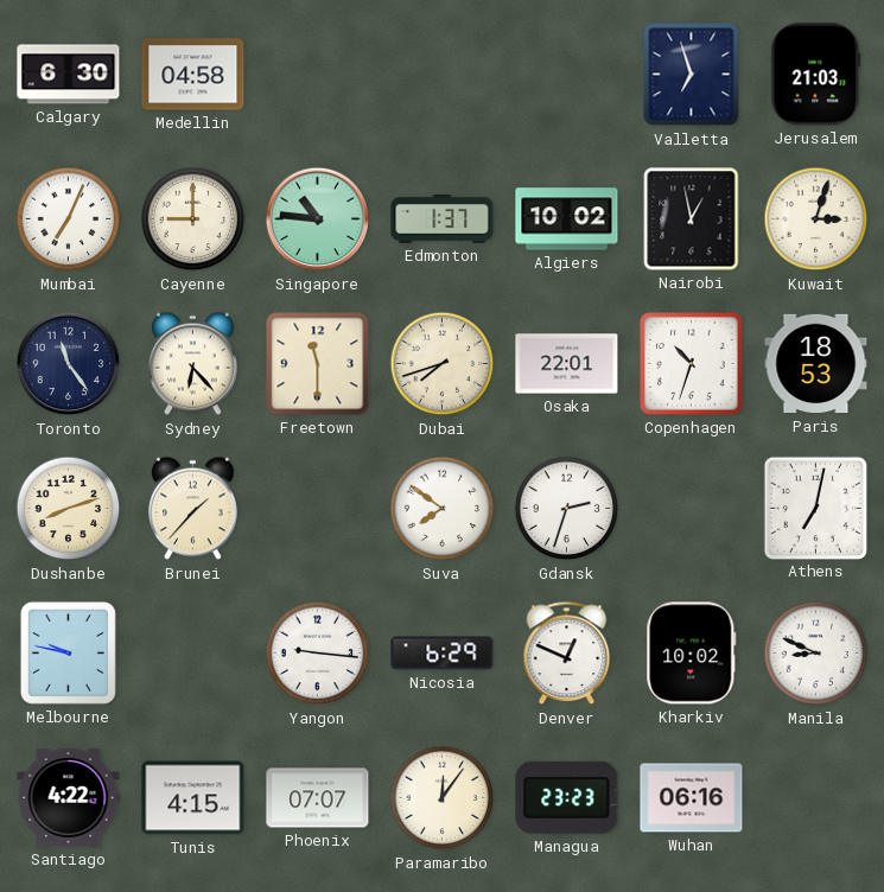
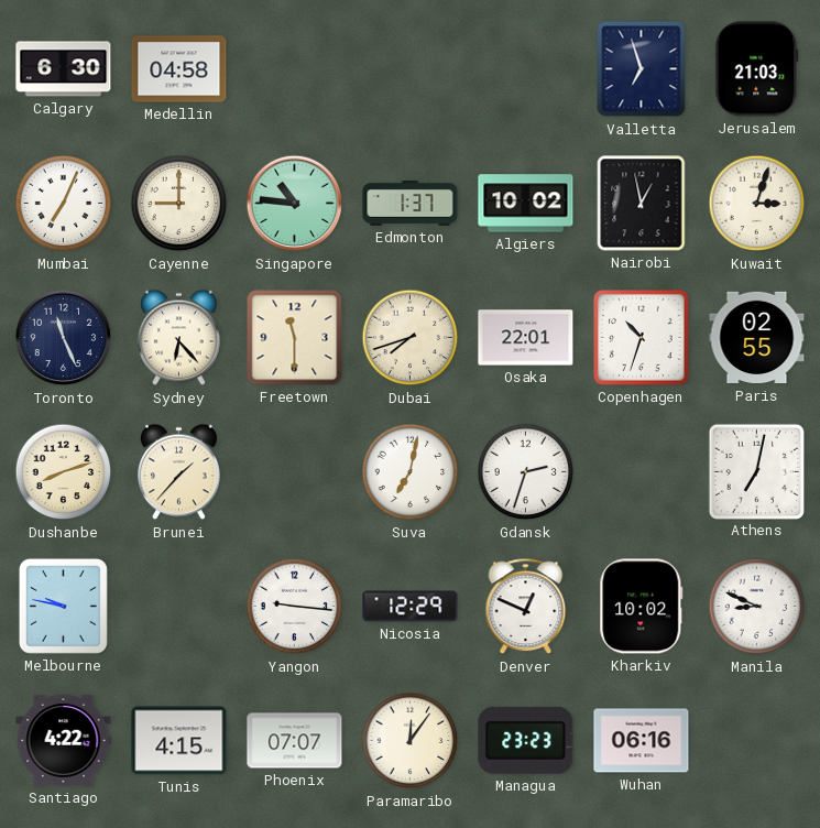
Toronto: 11:24 -> 11:26 (64, 338)
Paris: 18:53 -> 02:55 (757, 338)
Suva: 7:51 -> 7:02 (411, 472)
Nicosia: 6:29 -> 12:29 (411, 607)
